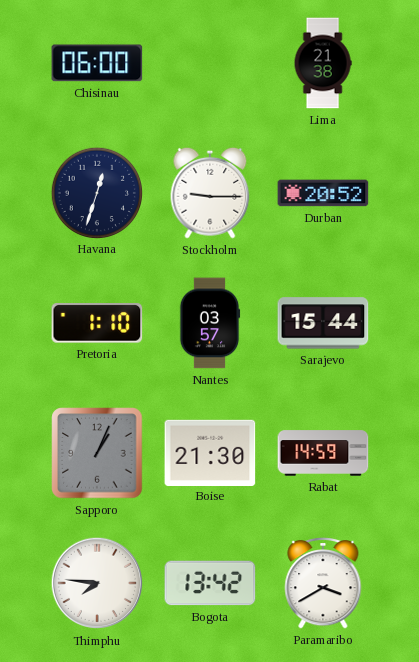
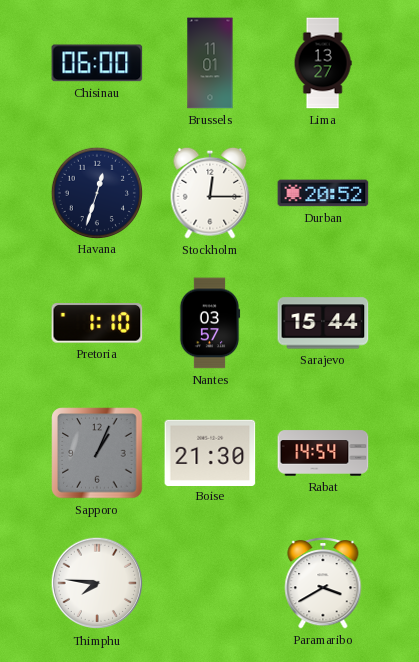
Brussels: none -> 11:01 (210, 63)
Lima: 21:38 -> 13:27 (323, 63)
Stockholm: 9:15 -> 12:15 (210, 193)
Rabat: 14:59 -> 14:54 (323, 453)
Bogota: 13:42 -> none (210, 583)
